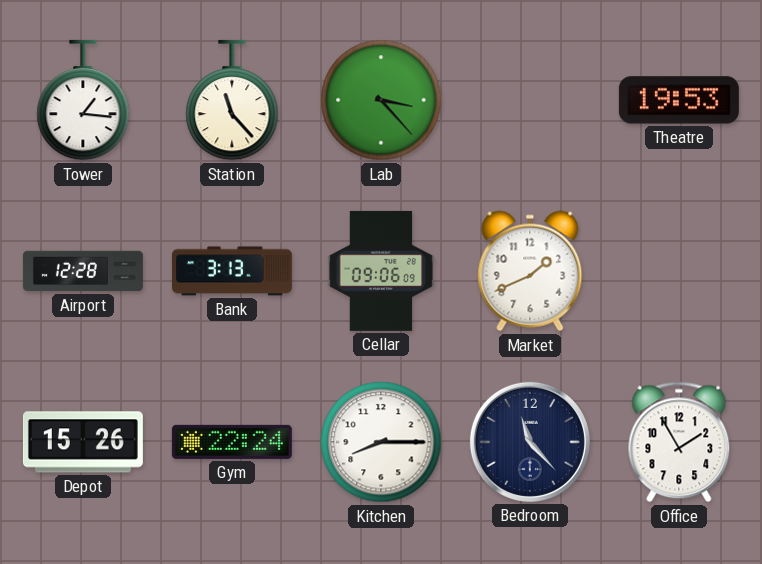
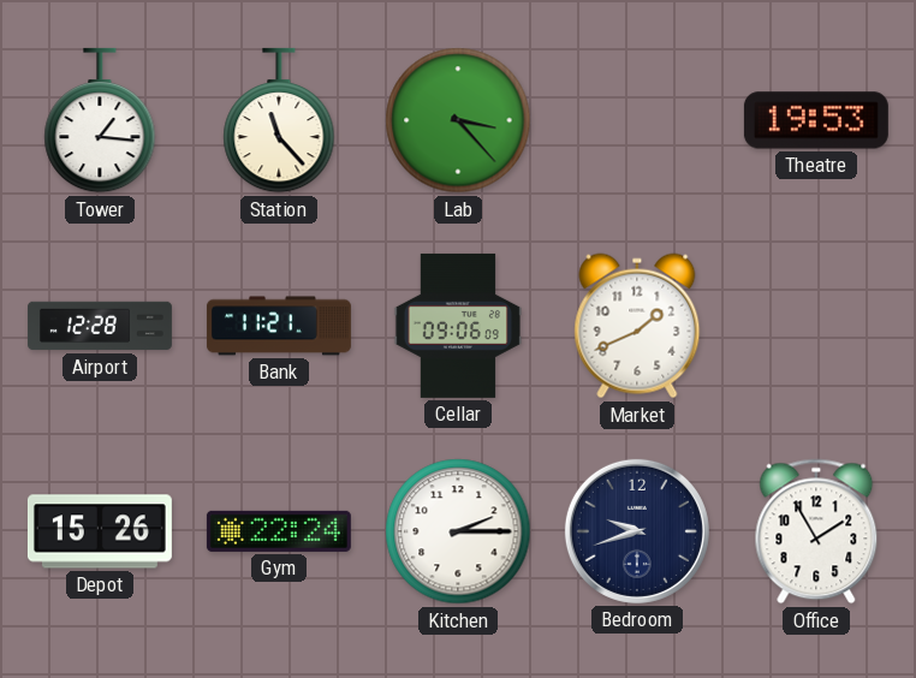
Bank: 3:13 -> 11:21 (279, 326)
Kitchen: 8:15 -> 2:15 (458, 531)
Bedroom: 11:23 -> 9:42 (637, 531)
